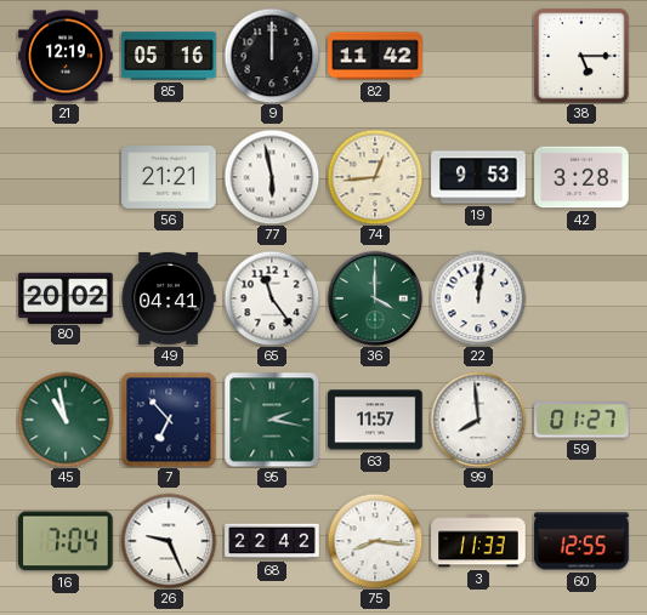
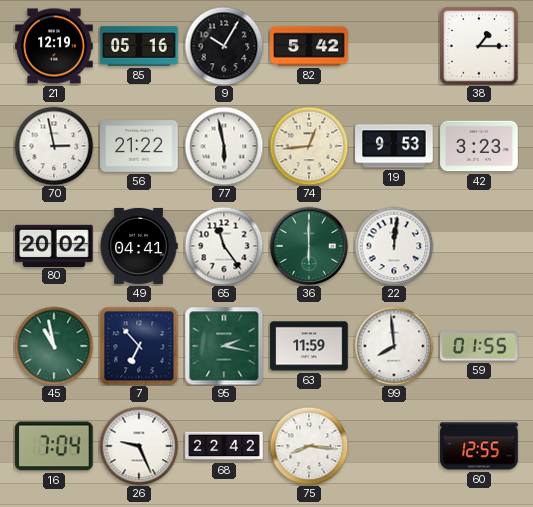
9: 12:00 -> 10:05 (224, 46)
82: 11:42 -> 5:42 (309, 46)
38: 5:15 -> 1:15 (479, 46)
70: none -> 2:58 (54, 146)
56: 21:21 -> 21:22 (139, 146)
42: 3:28 -> 3:23 (479, 146)
36: 4:00 -> 6:00 (309, 246)
63: 11:57 -> 11:59 (309, 346)
59: 01:27 -> 01:55 (479, 346)
3: 11:33 -> none (478, 541)
